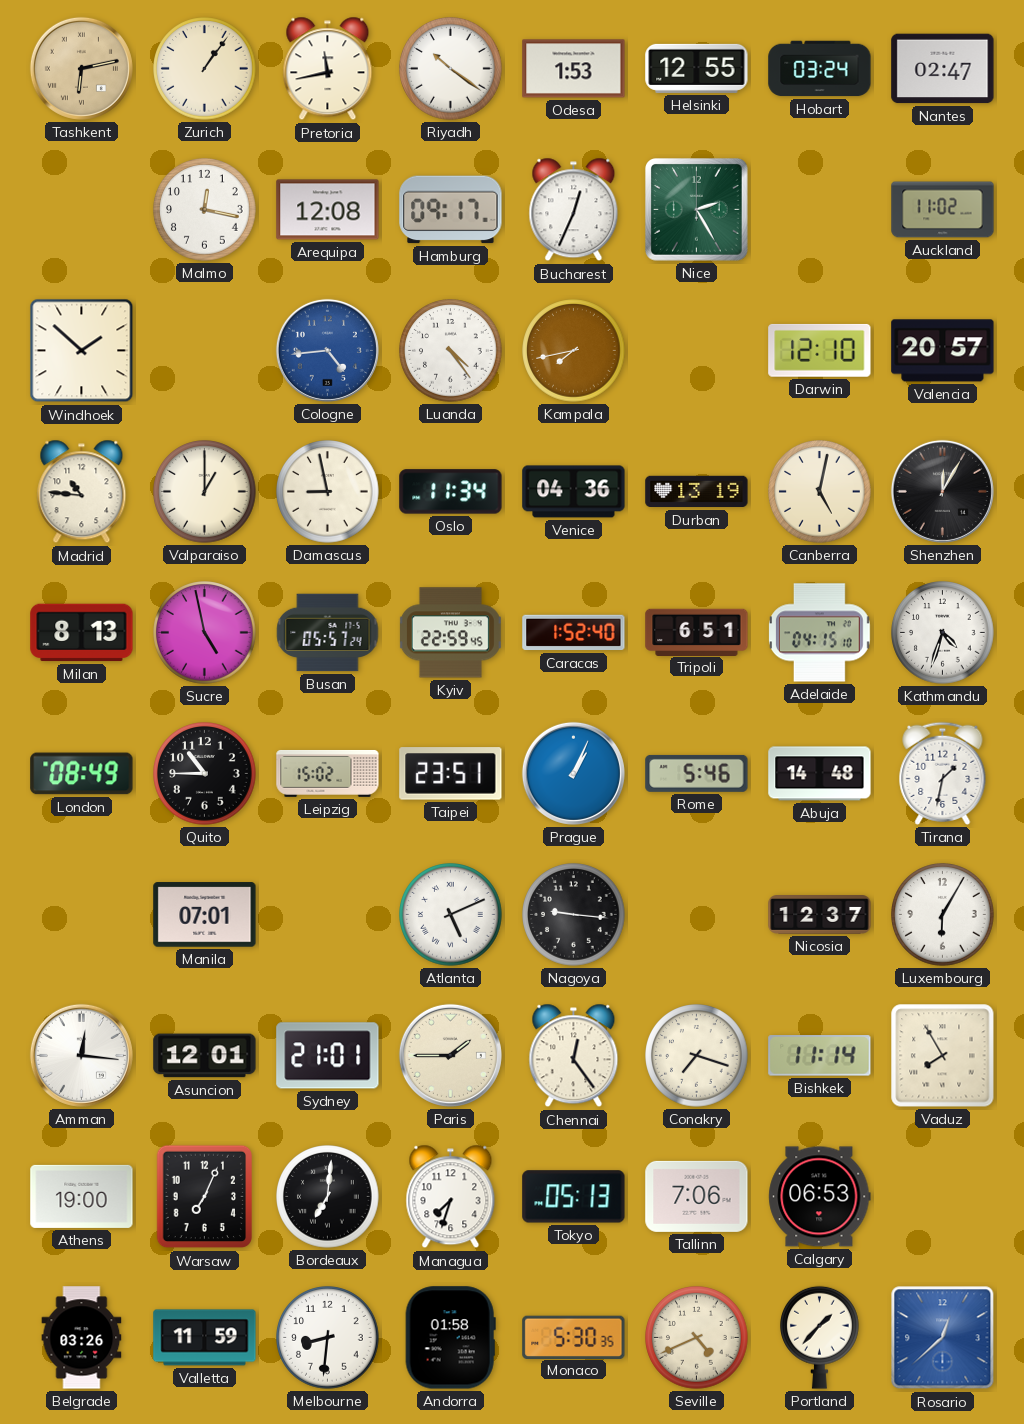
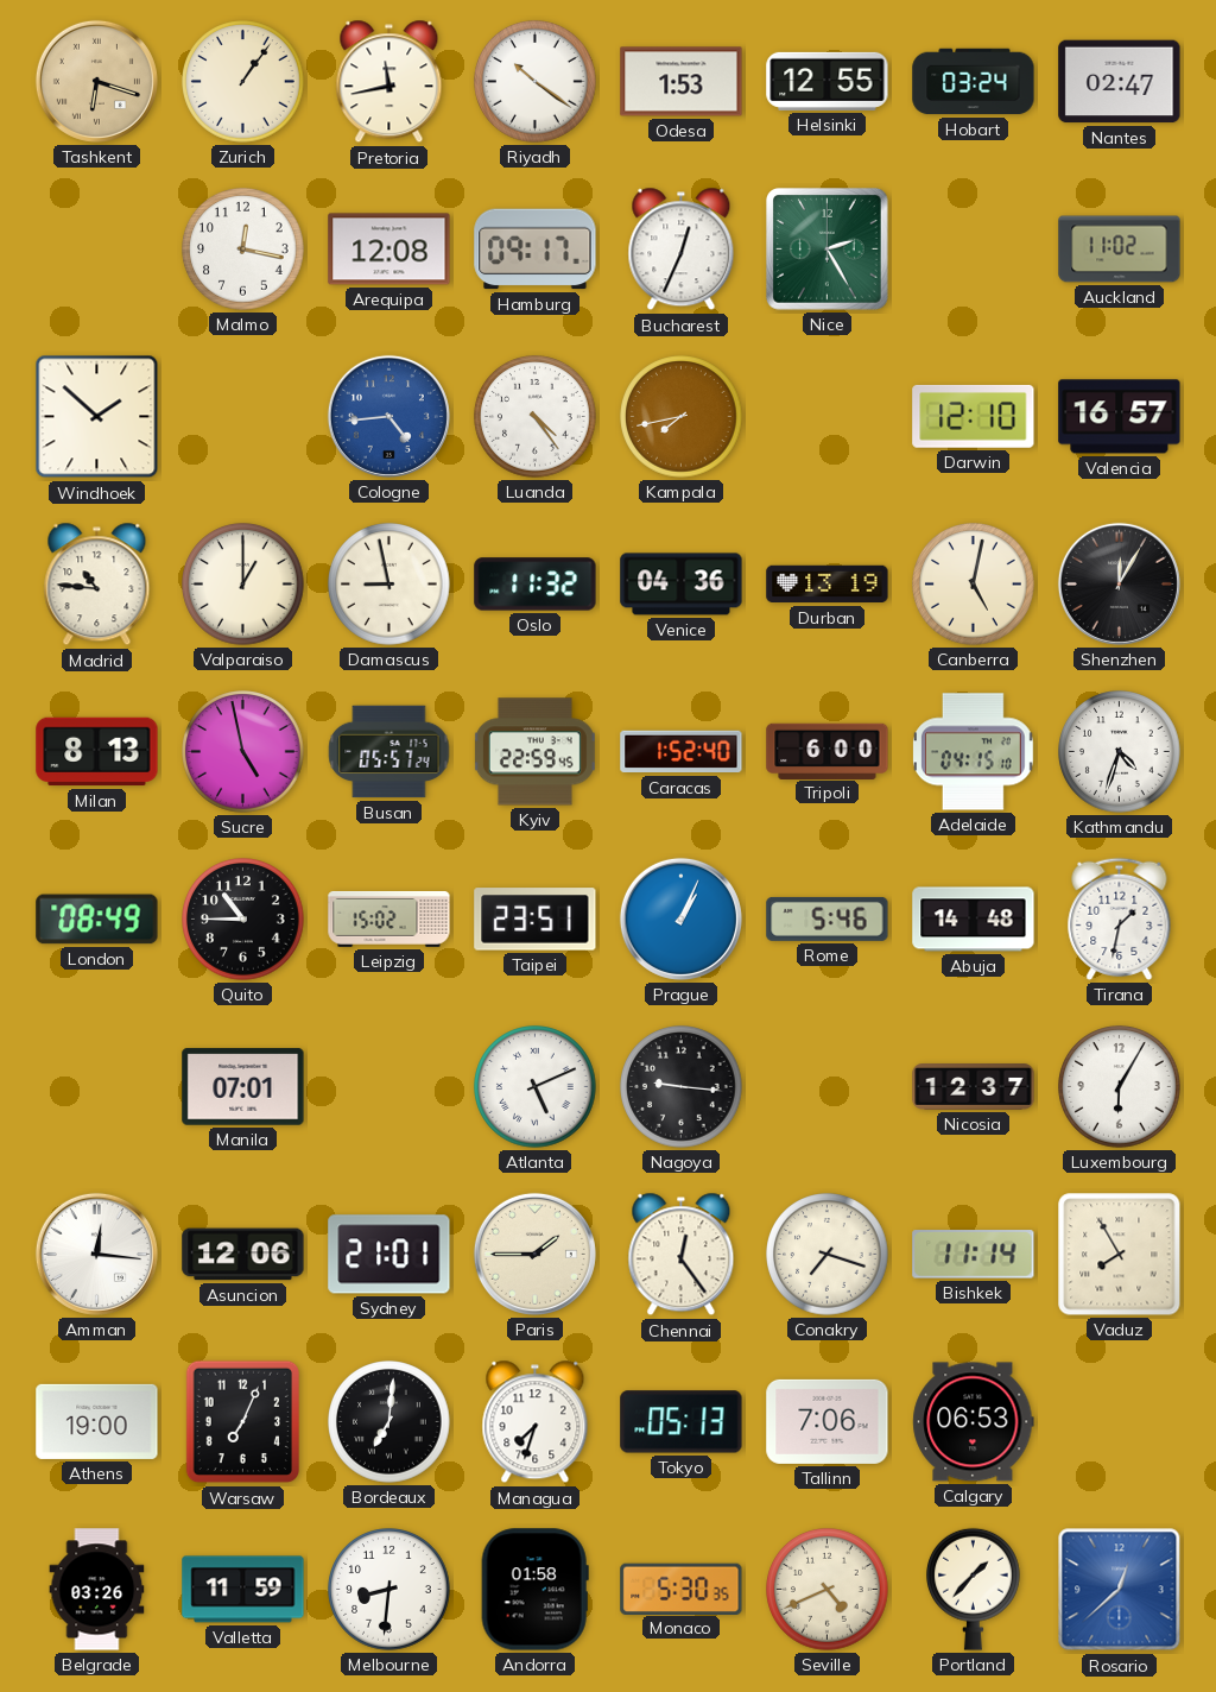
Tashkent: 6:13 -> 6:18 (96, 81)
Valencia: 20:57 -> 16:57 (1120, 417)
Oslo: 11:34 -> 11:32 (536, 585)
Tripoli: 6:51 -> 6:00 (828, 751)
Asuncion: 12:01 -> 12:06 (243, 1255)
